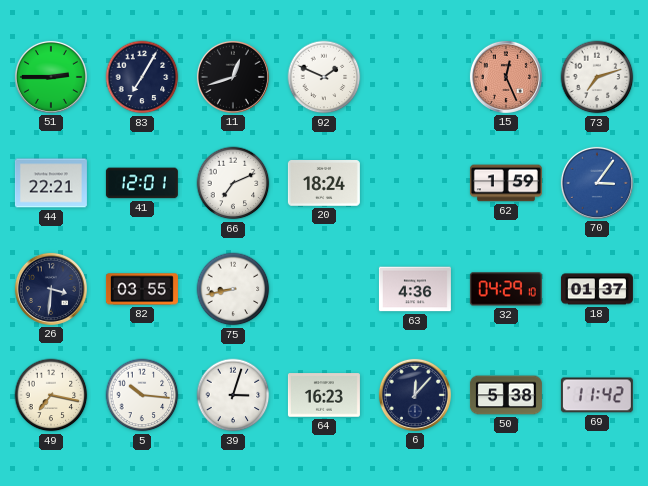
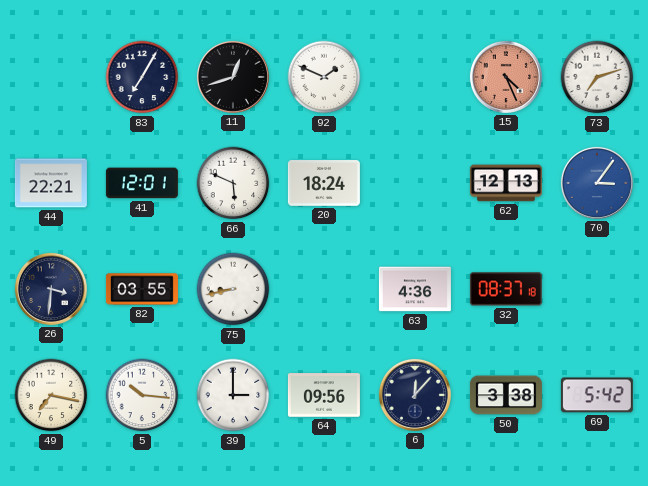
51: 2:45 -> none (51, 77)
15: 12:26 -> 4:26 (506, 77)
66: 7:11 -> 5:49 (233, 183)
62: 1:59 -> 12:13 (506, 183)
32: 04:29 -> 08:37 (506, 289)
18: 01:37 -> none (597, 289)
39: 3:03 -> 3:00 (233, 395)
64: 16:23 -> 09:56 (324, 395)
50: 5:38 -> 3:38 (506, 395)
69: 11:42 -> 5:42 (597, 395)
